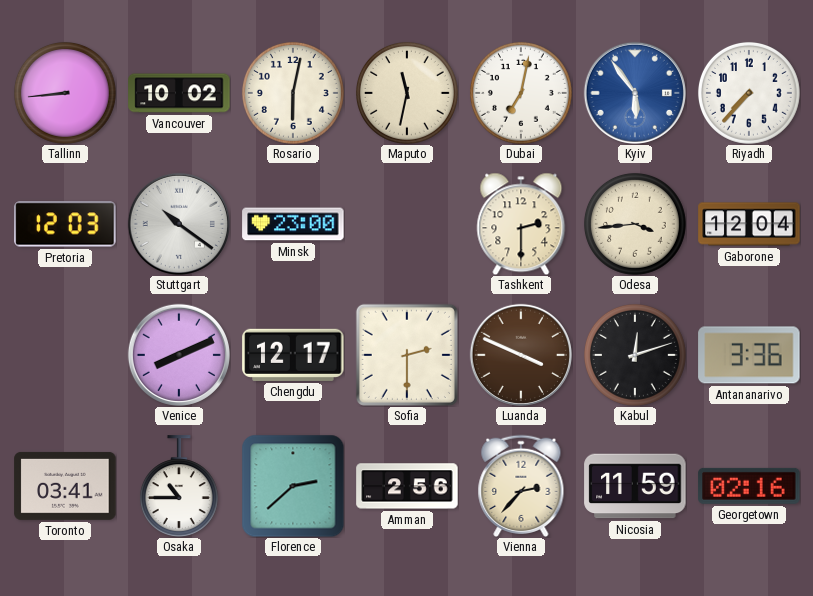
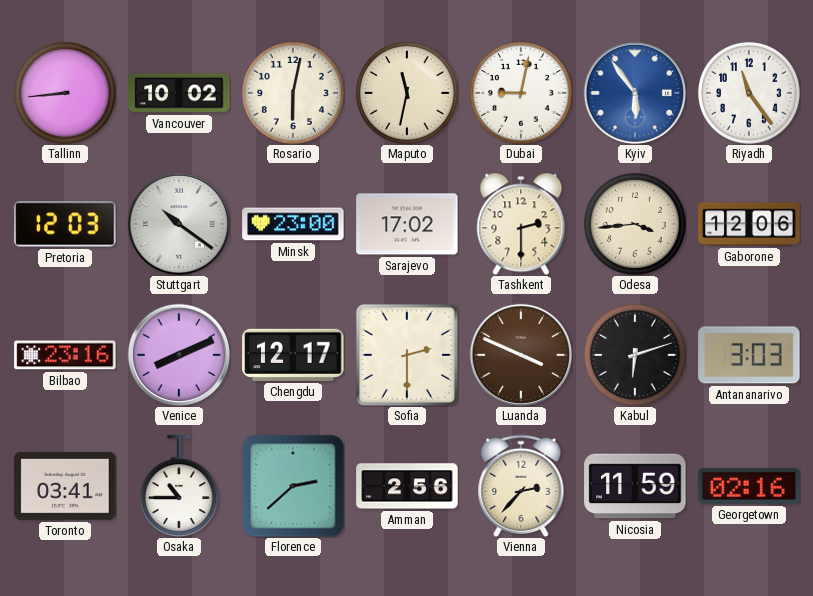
Dubai: 7:02 -> 9:02 (521, 93)
Riyadh: 7:37 -> 11:24 (749, 93)
Sarajevo: none -> 17:02 (407, 224)
Gaborone: 12:04 -> 12:06 (749, 224)
Bilbao: none -> 23:16 (65, 355)
Kabul: 12:12 -> 6:12 (635, 355)
Antananarivo: 3:36 -> 3:03 (749, 355)
